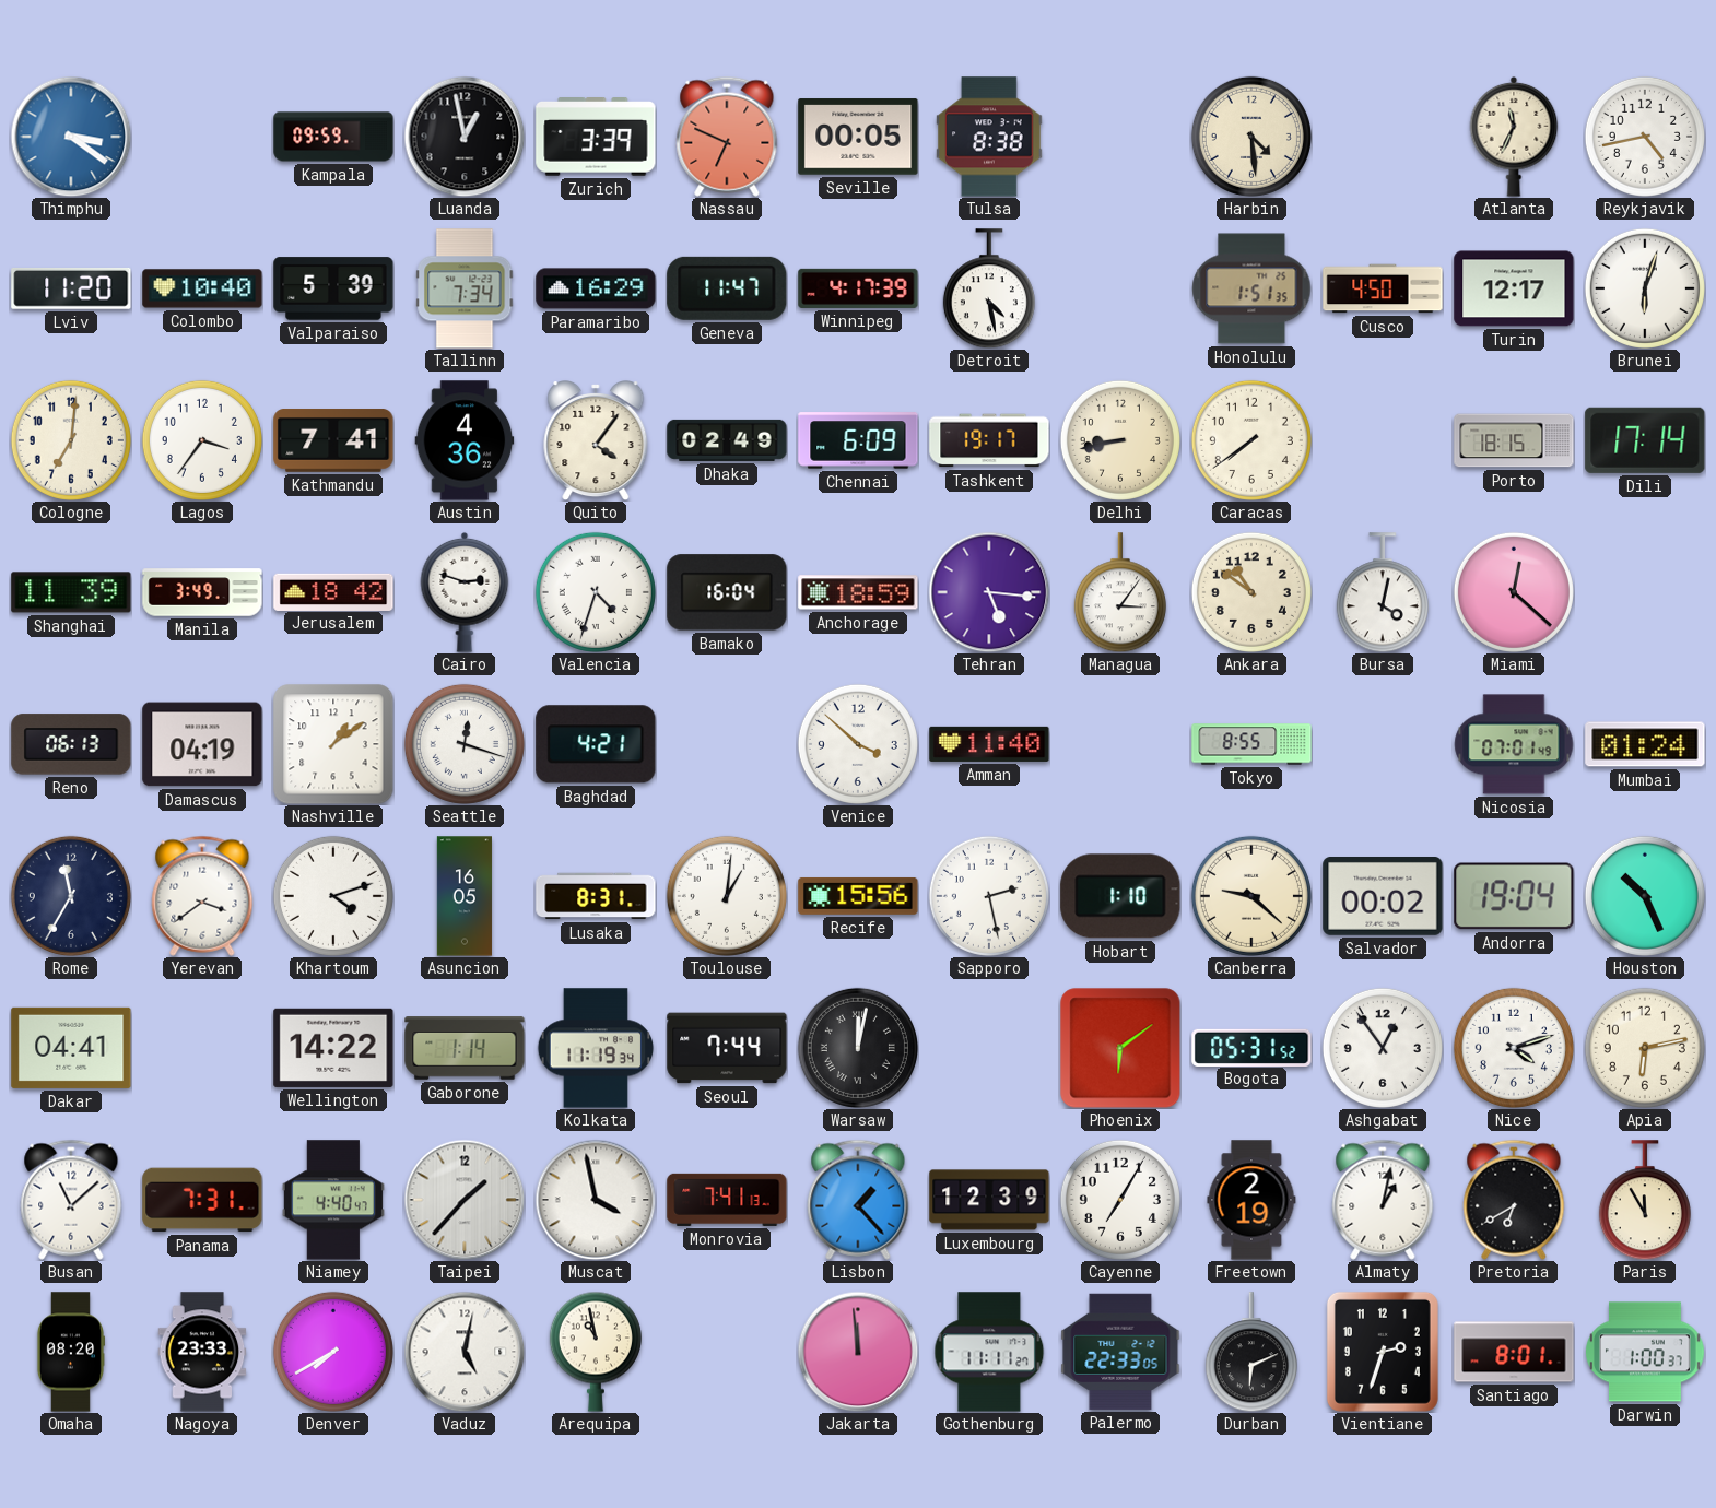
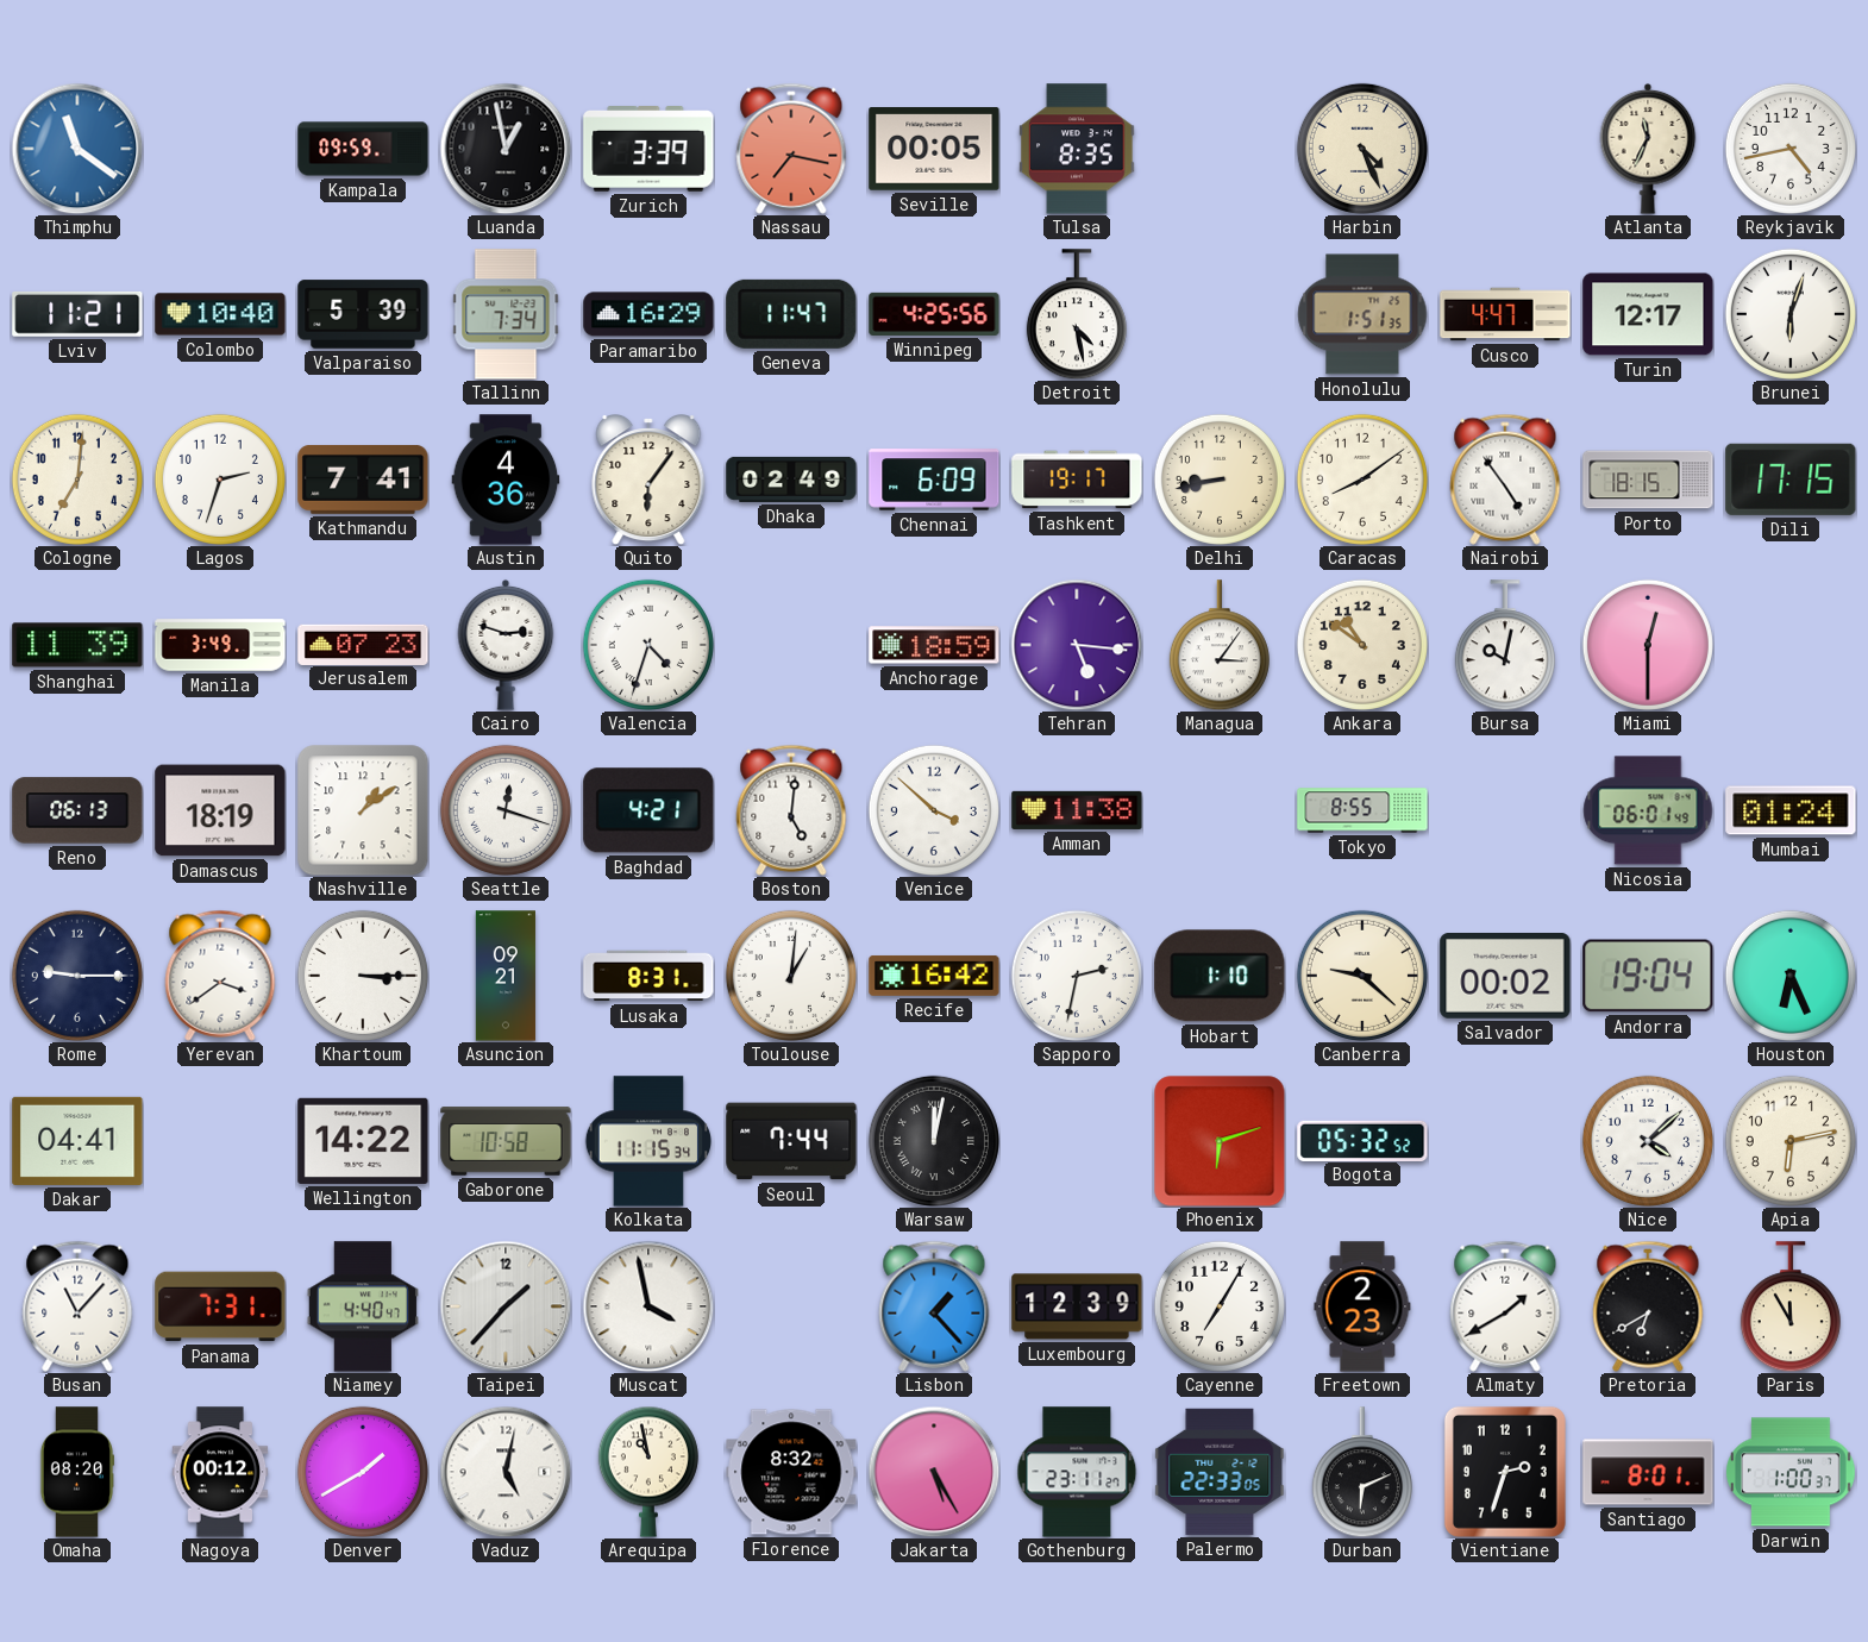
Thimphu: 3:21 -> 11:21 (77, 149)
Nassau: 6:49 -> 7:17 (791, 149)
Tulsa: 8:38 -> 8:35 (1077, 149)
Harbin: 4:29 -> 4:26 (1362, 149)
Lviv: 11:20 -> 11:21 (77, 314)
Winnipeg: 4:17 -> 4:25 (934, 314)
Cusco: 4:50 -> 4:47 (1505, 314)
Lagos: 3:36 -> 2:33 (220, 480)
Quito: 4:06 -> 6:06 (648, 481)
Caracas: 7:39 -> 8:09 (1362, 480)
Nairobi: none -> 4:54 (1505, 480)
Dili: 17:14 -> 17:15 (1791, 480)
Jerusalem: 18:42 -> 07:23 (363, 644)
Bamako: 16:04 -> none (727, 592)
Bursa: 4:02 -> 10:02 (1505, 645)
Miami: 12:22 -> 12:30 (1648, 645)
Damascus: 04:19 -> 18:19 (220, 810)
Boston: none -> 5:01 (791, 810)
Amman: 11:40 -> 11:38 (1077, 810)
Nicosia: 07:01 -> 06:01 (1648, 810)
Rome: 11:35 -> 9:15 (77, 976)
Khartoum: 4:12 -> 3:15 (363, 976)
Asuncion: 16:05 -> 09:21 (504, 976)
Recife: 15:56 -> 16:42 (934, 976)
Sapporo: 2:28 -> 2:32 (1077, 976)
Houston: 10:26 -> 6:26 (1791, 976)
Gaborone: 1:14 -> 10:58 (506, 1141)
Kolkata: 11:19 -> 11:15 (648, 1141)
Phoenix: 6:09 -> 6:12 (1220, 1141)
Bogota: 05:31 -> 05:32 (1362, 1140)
Ashgabat: 12:54 -> none (1383, 1048)
Nice: 4:12 -> 4:08 (1648, 1141)
Busan: 11:08 -> 11:07 (77, 1306)
Monrovia: 7:41 -> none (727, 1200)
Freetown: 2:19 -> 2:23 (1362, 1306)
Almaty: 1:02 -> 1:40 (1505, 1306)
Nagoya: 23:33 -> 00:12 (220, 1472)
Denver: 7:40 -> 1:40 (363, 1472)
Florence: none -> 8:32 (791, 1472)
Jakarta: 11:59 -> 5:25 (934, 1472)
Gothenburg: 11:11 -> 23:11 (1077, 1472)
